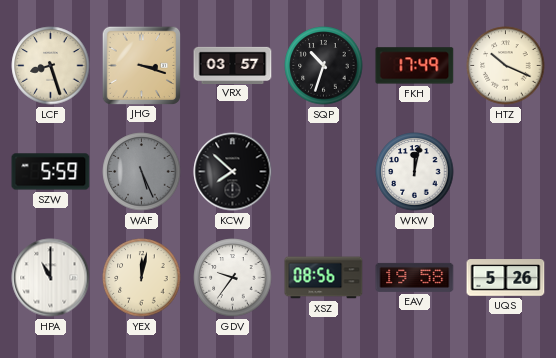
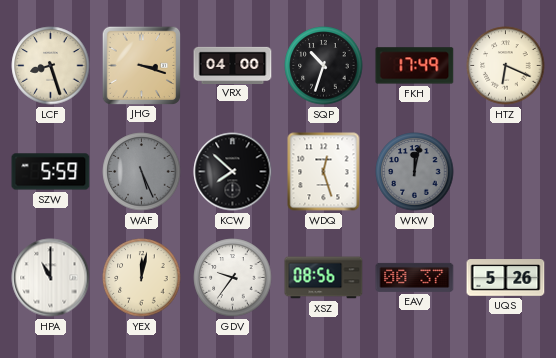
VRX: 03:57 -> 04:00 (233, 65)
HTZ: 10:19 -> 6:19 (506, 66)
WDQ: none -> 12:27 (324, 172)
WKW dial: white -> grey (415, 172)
EAV: 19:58 -> 00:37 (415, 277)
